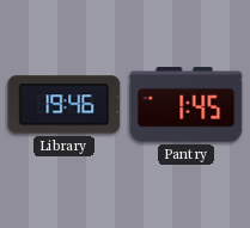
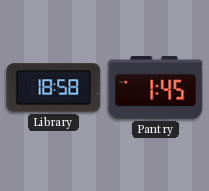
Library: 19:46 -> 18:58 (54, 88)
